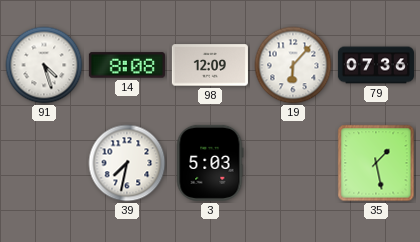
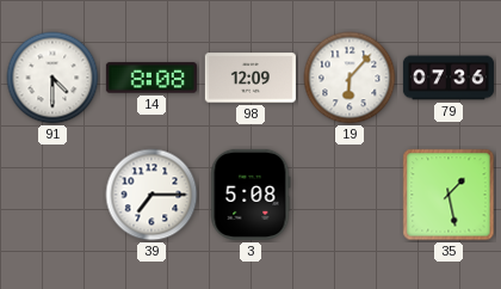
91: 4:27 -> 4:30 (52, 78)
39: 7:32 -> 7:15 (151, 195)
3: 5:03 -> 5:08 (250, 195)
